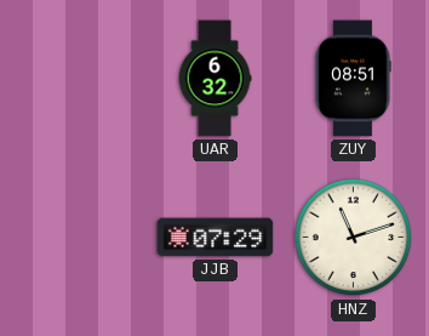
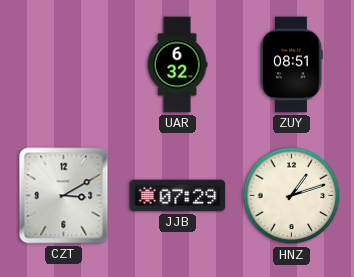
CZT: none -> 3:10 (64, 196)
HNZ: 11:12 -> 1:12 (292, 196)
